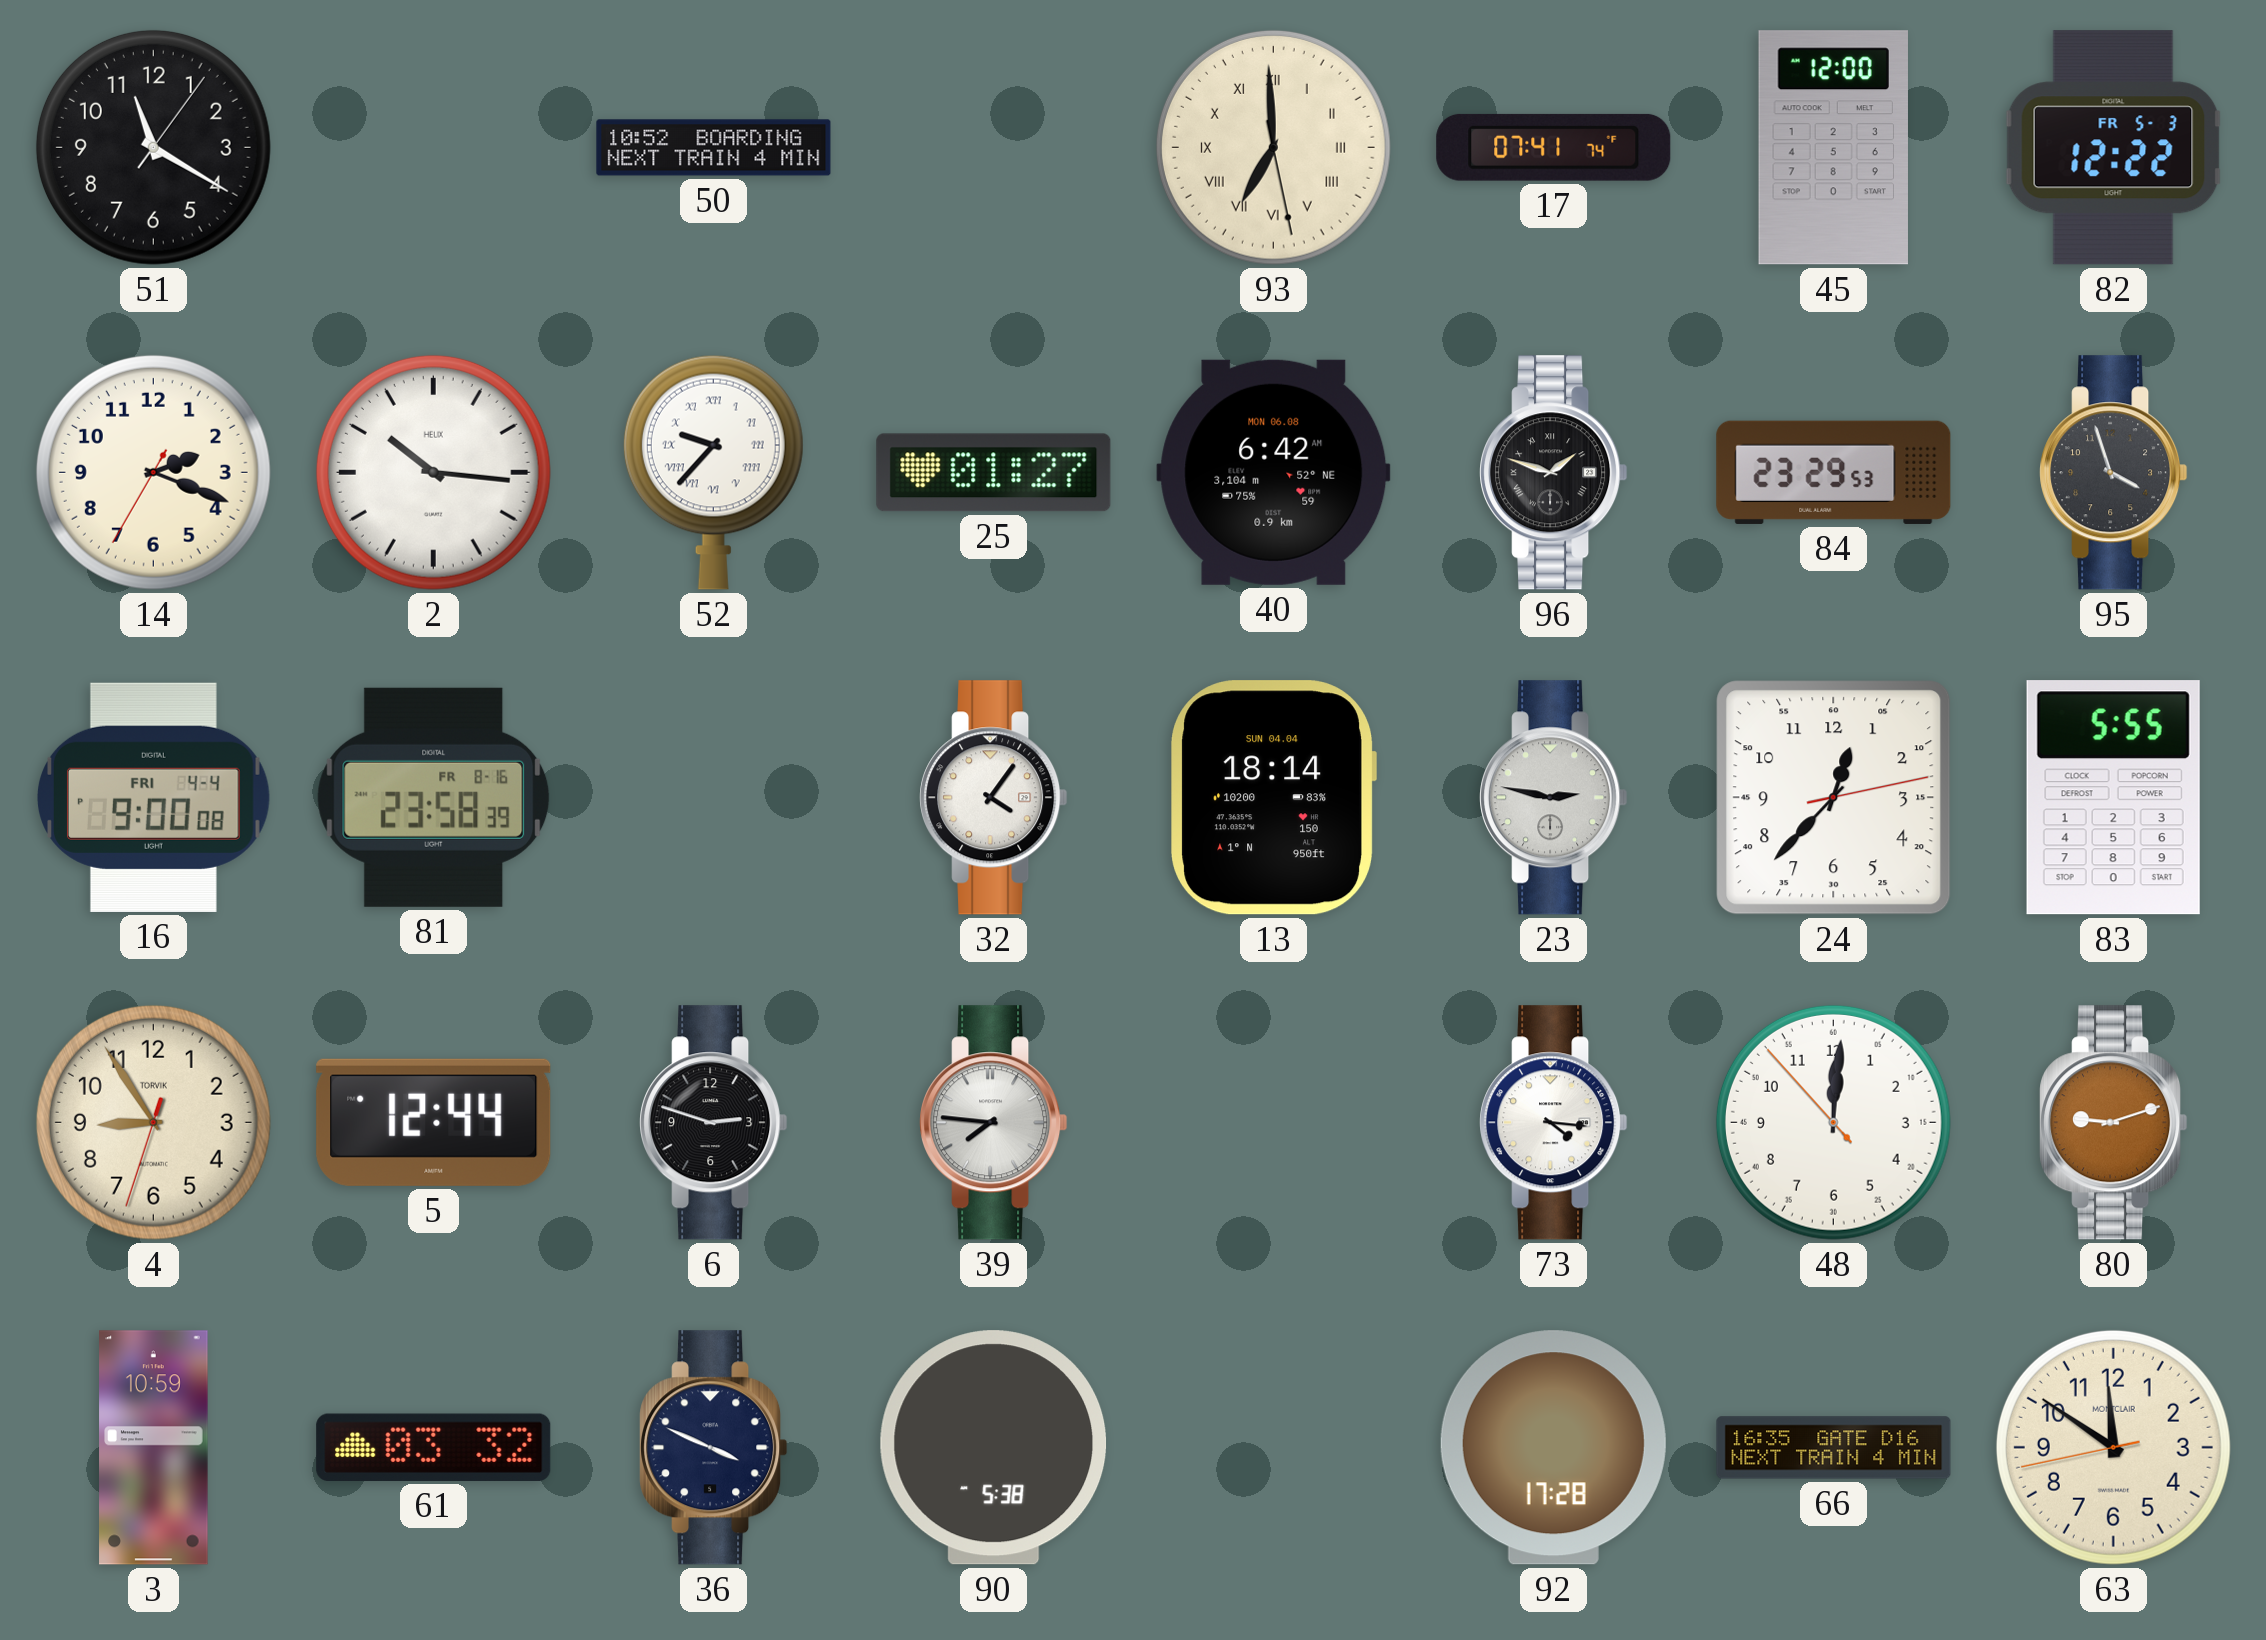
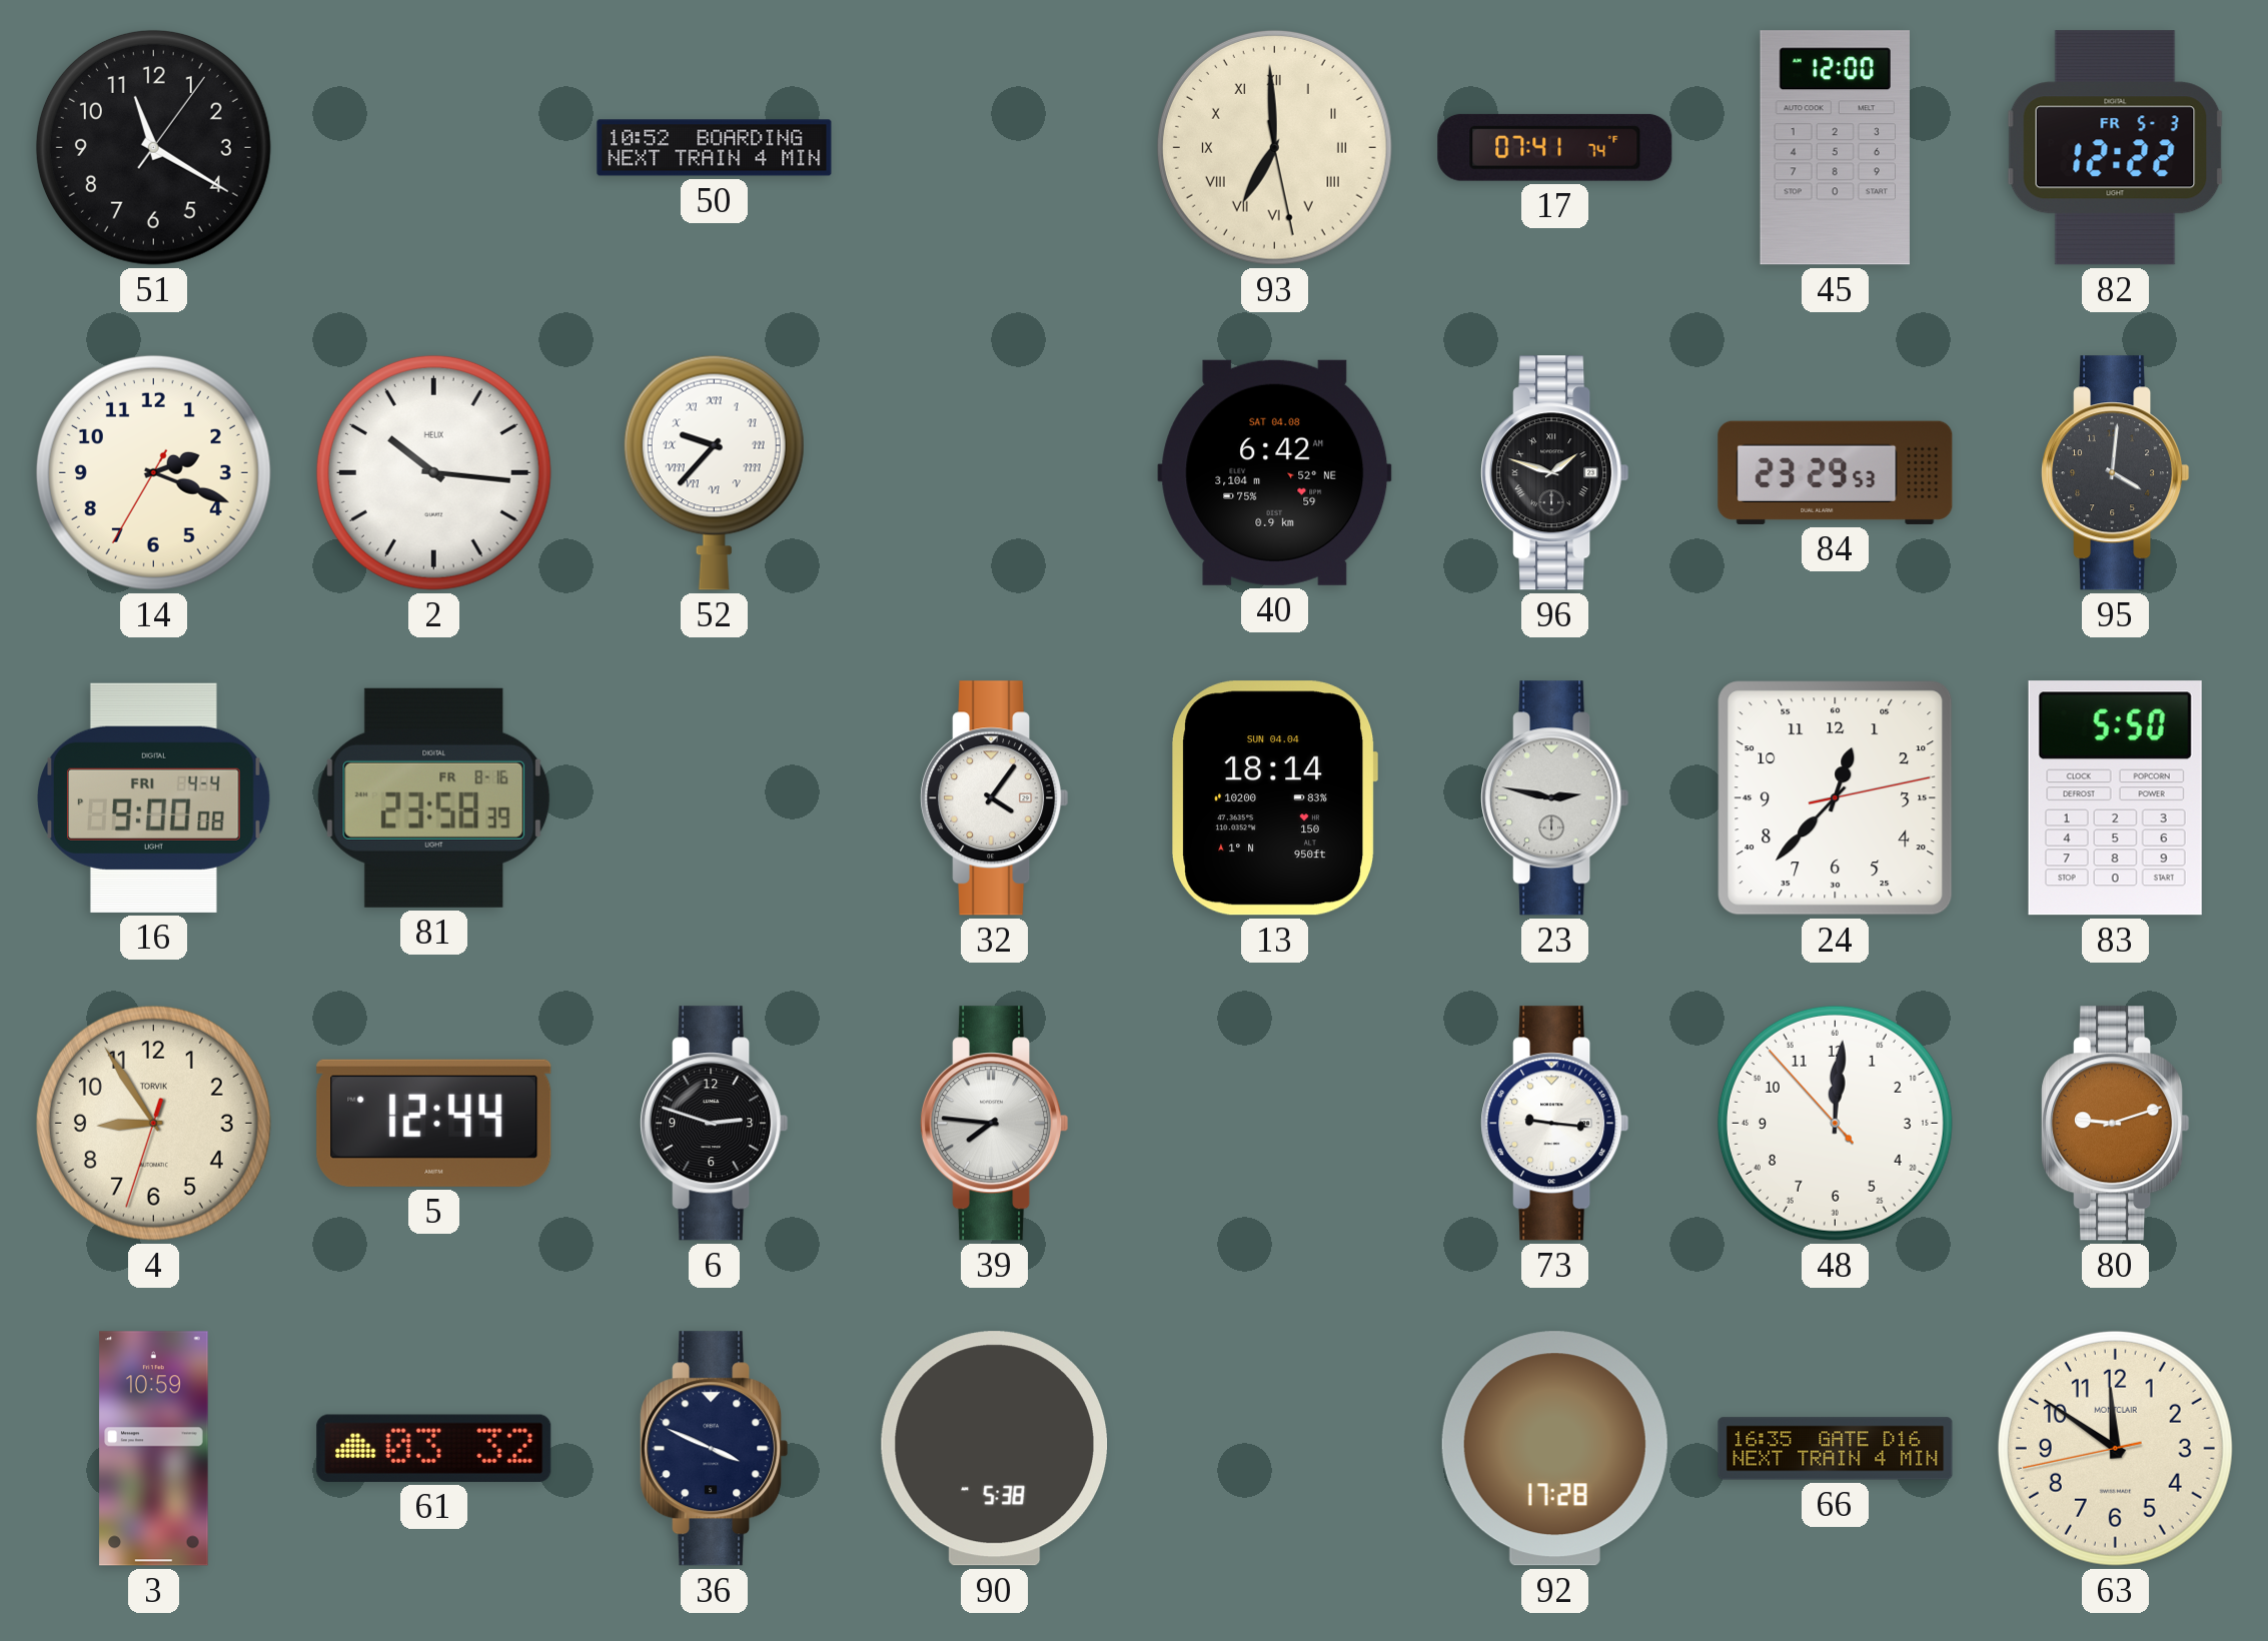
25: 01:27 -> none (994, 473)
40 date: MON 06.08 -> SAT 04.08 (1275, 472)
95: 3:57 -> 4:01 (2116, 473)
83: 5:55 -> 5:50 (2115, 798)
73: 4:16 -> 9:16 (1555, 1124)
